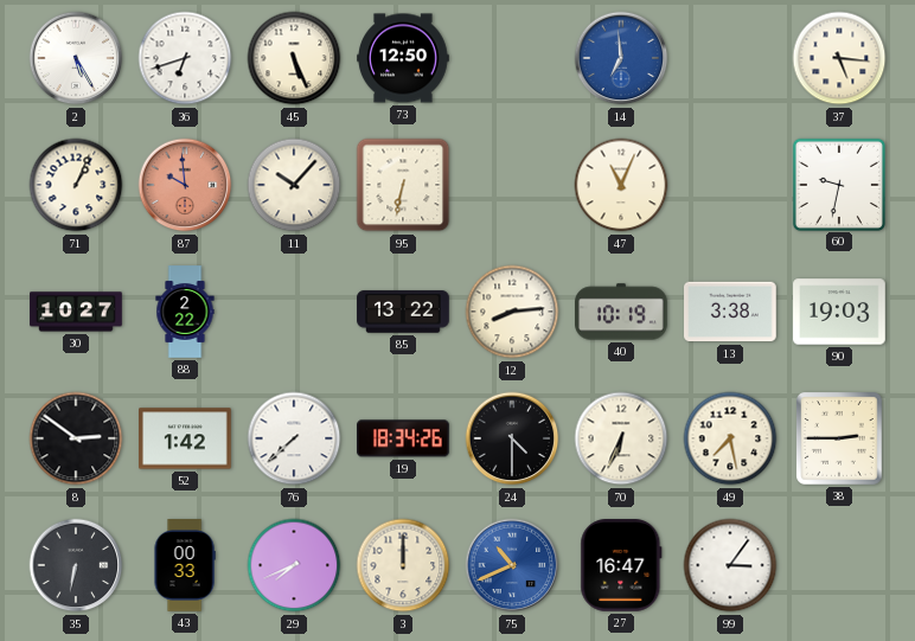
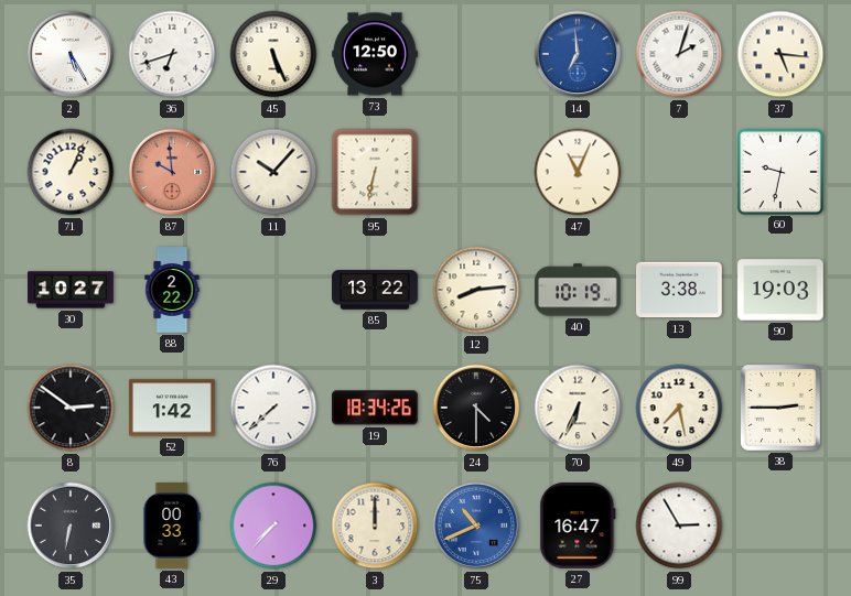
7: none -> 2:03 (679, 54)
29: 7:41 -> 7:37 (273, 525)
99: 3:06 -> 2:55 (679, 525)
